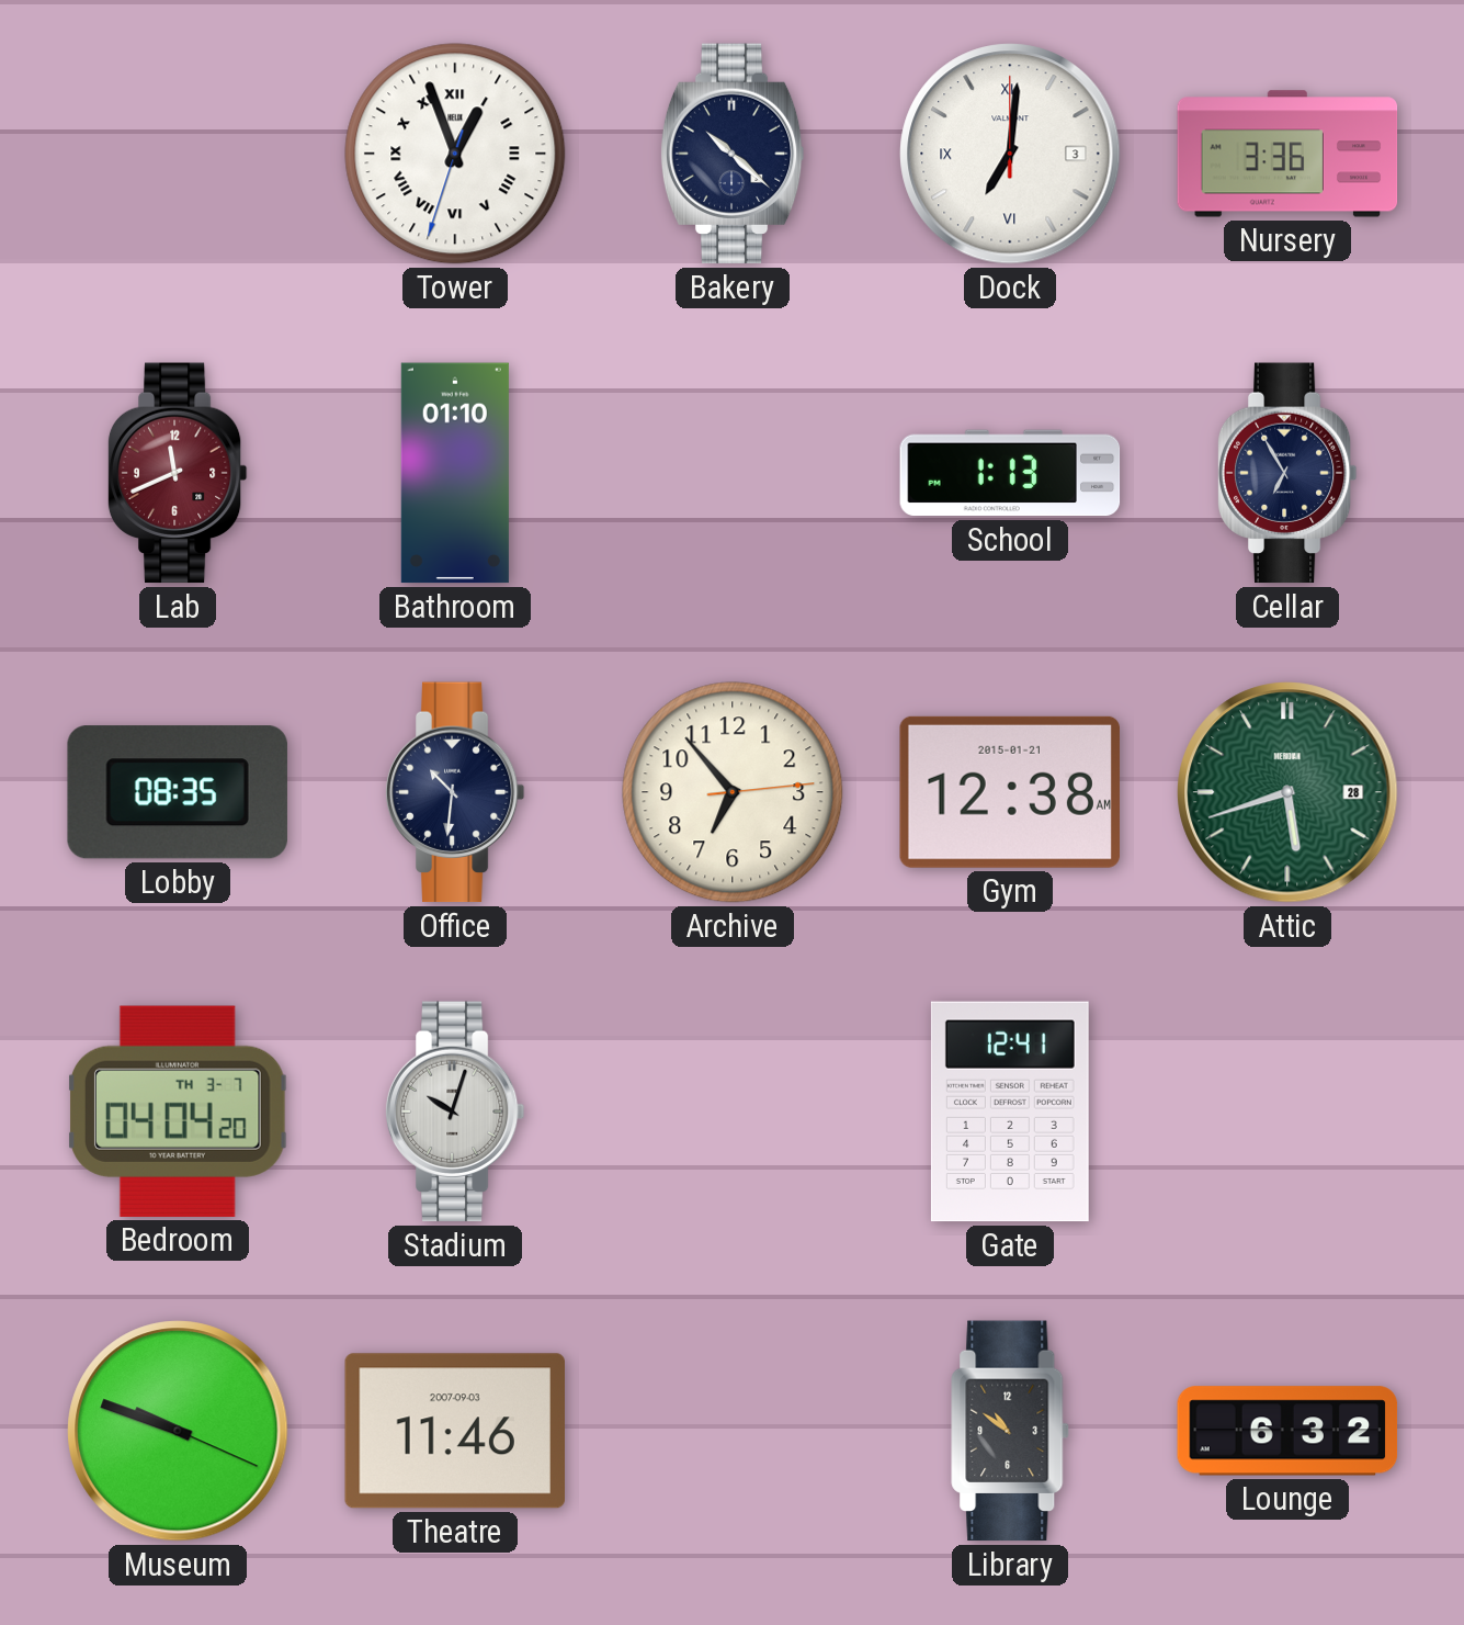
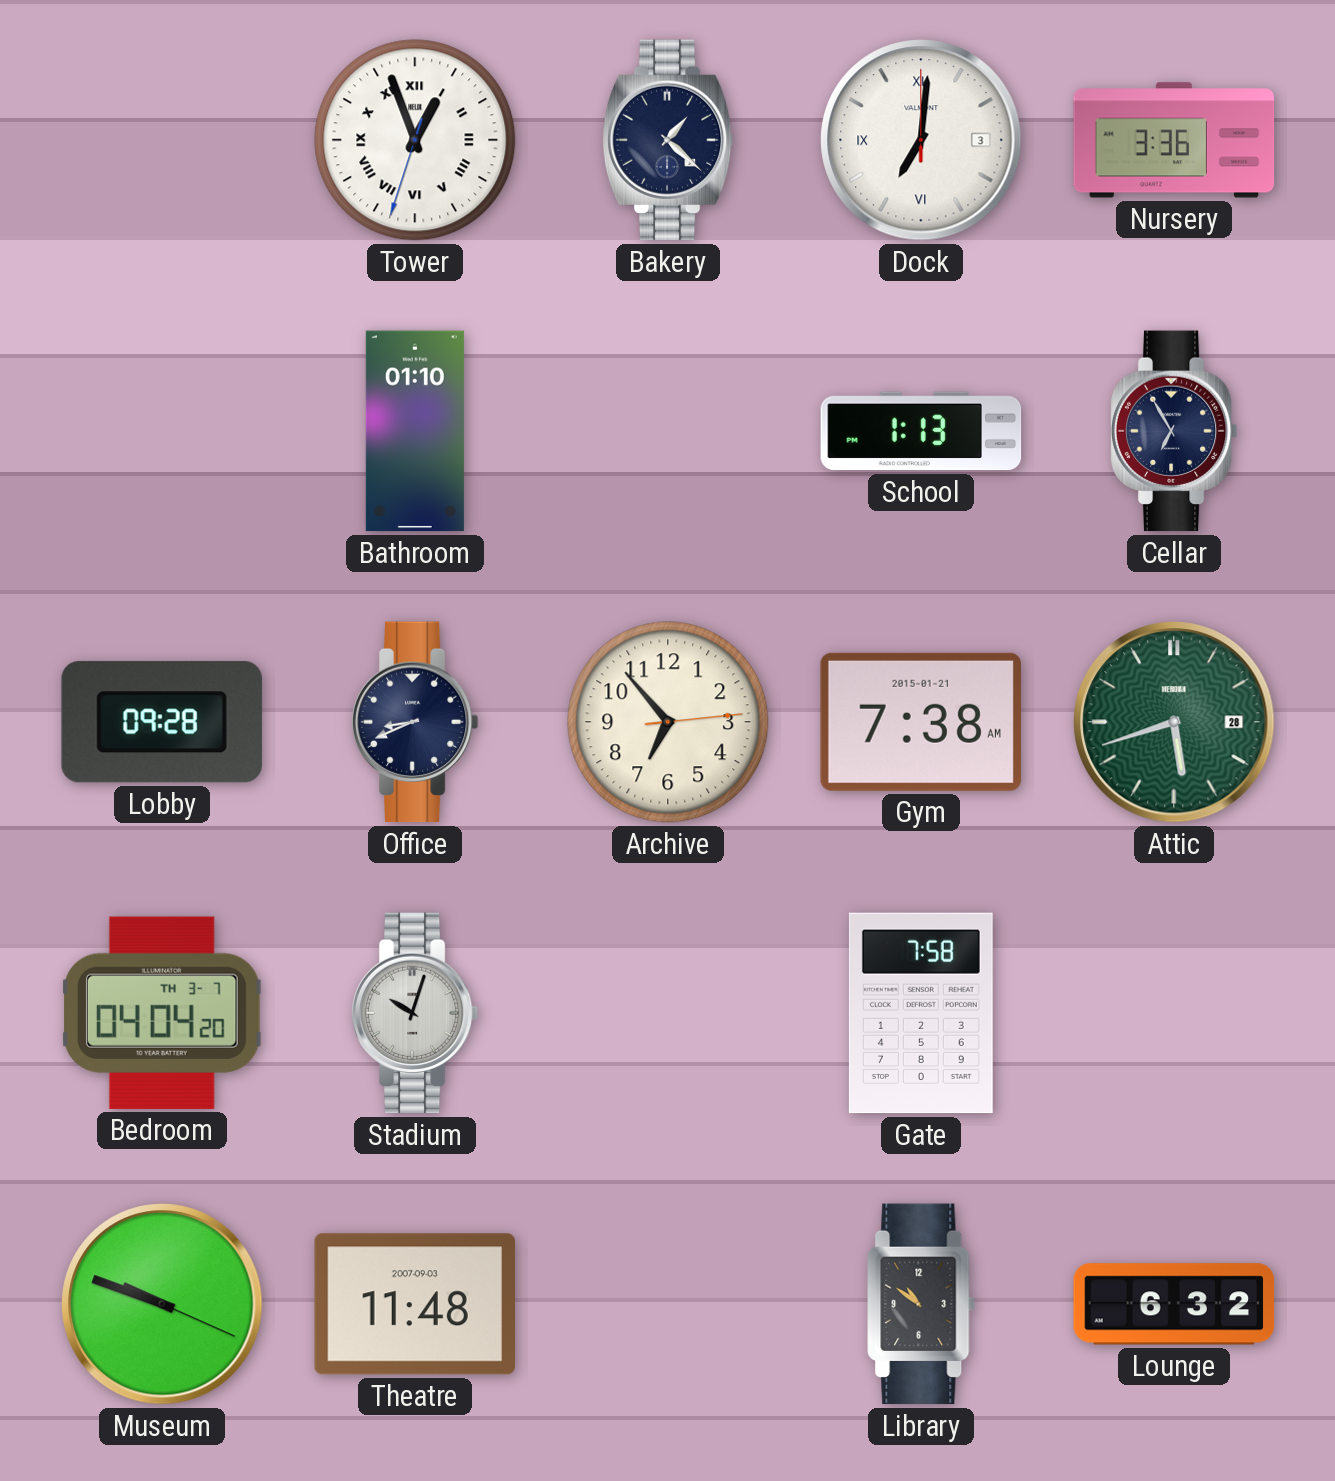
Bakery: 10:22 -> 1:22 (668, 140)
Lab: 11:41 -> none (178, 473)
Lobby: 08:35 -> 09:28 (162, 722)
Office: 10:31 -> 8:41 (415, 722)
Gym: 12:38 -> 7:38 (921, 722)
Gate: 12:41 -> 7:58 (921, 1013)
Theatre: 11:46 -> 11:48 (414, 1304)
